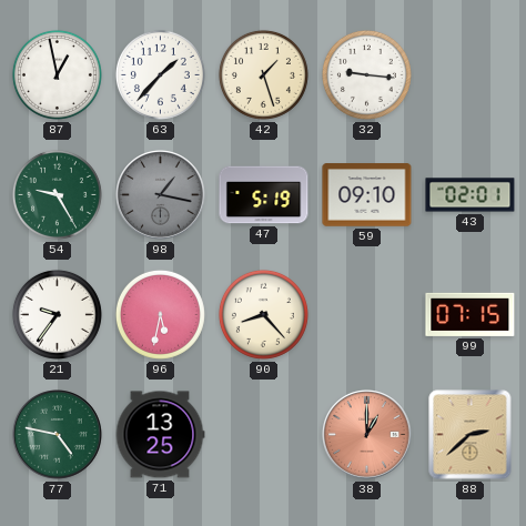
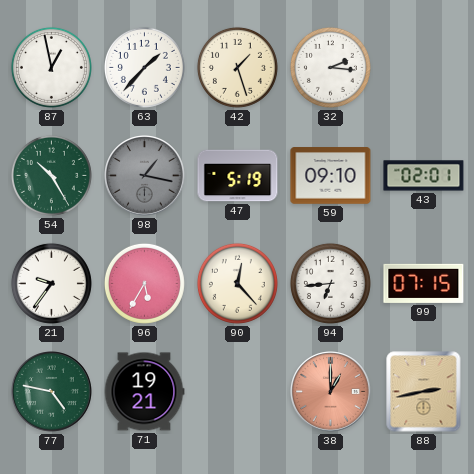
32: 9:16 -> 2:16 (330, 67)
54: 9:25 -> 10:25 (51, 175)
96: 5:32 -> 5:35 (144, 283)
90: 8:23 -> 12:23 (237, 283)
94: none -> 6:44 (330, 283)
71: 13:25 -> 19:21 (144, 392)
88: 2:38 -> 2:43 (424, 392)
